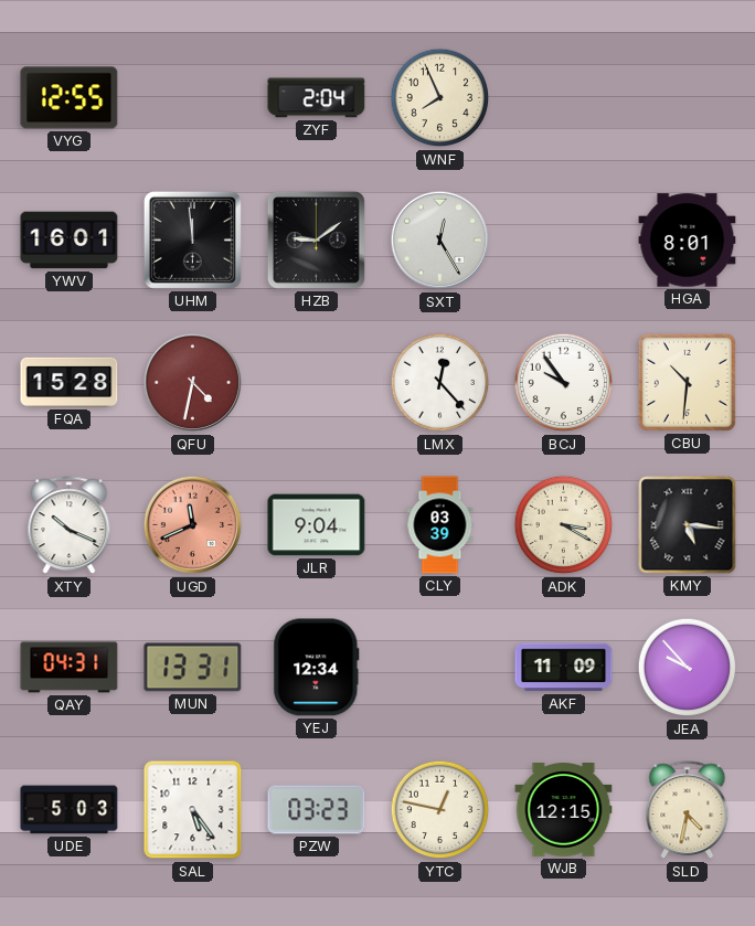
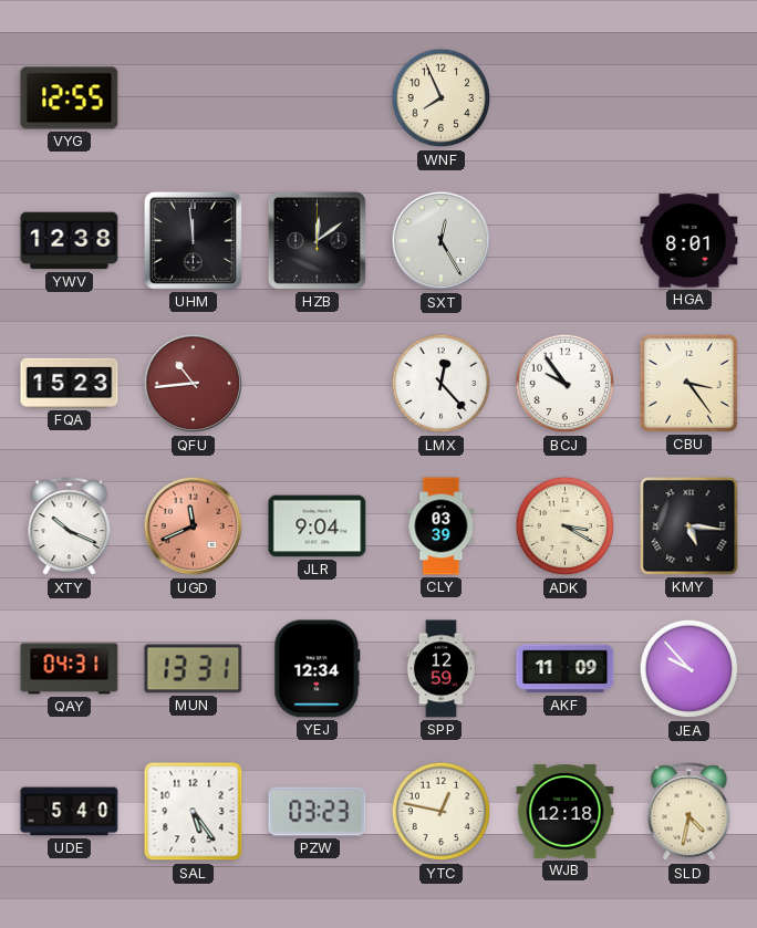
ZYF: 2:04 -> none (317, 98)
YWV: 16:01 -> 12:38 (70, 241)
HZB: 9:09 -> 12:09 (317, 240)
FQA: 15:28 -> 15:23 (70, 383)
QFU: 4:32 -> 10:44 (194, 384)
CBU: 10:31 -> 3:24 (688, 383)
SPP: none -> 12:59 (440, 669)
UDE: 5:03 -> 5:40 (70, 812)
WJB: 12:15 -> 12:18 (566, 812)
